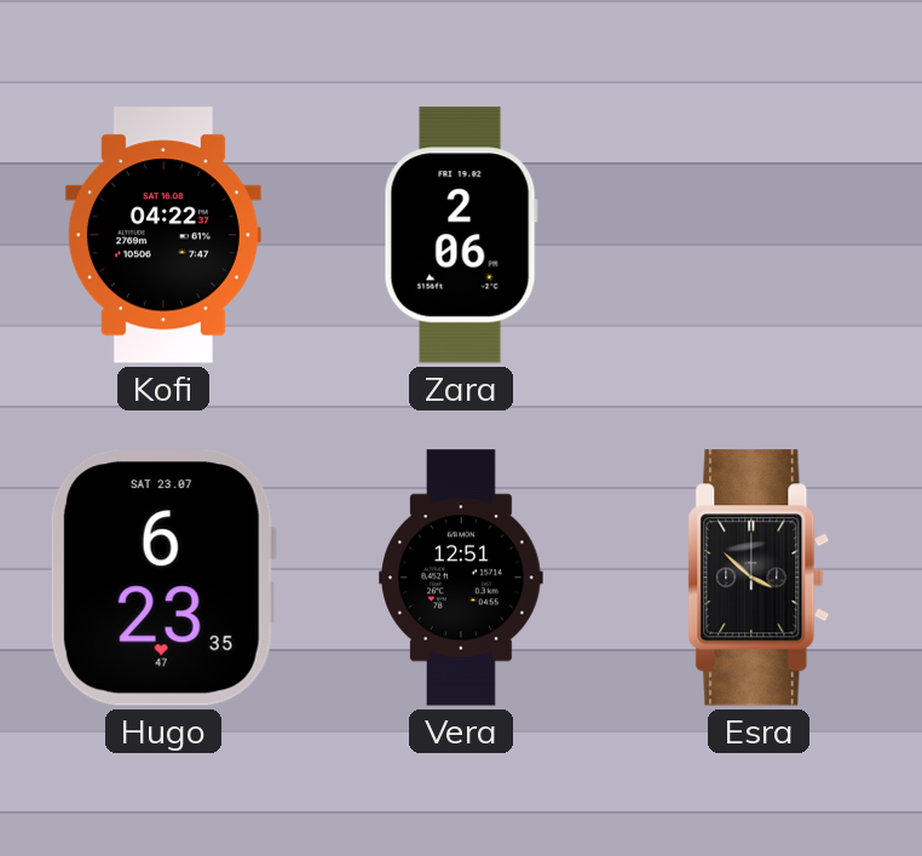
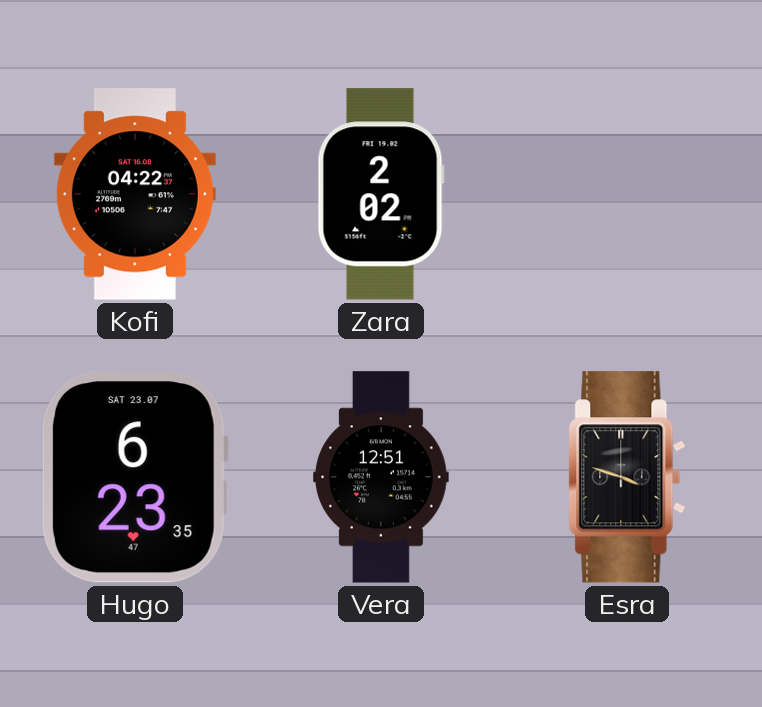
Zara: 2:06 -> 2:02 (381, 194)
Esra: 3:52 -> 3:48 (627, 477)
